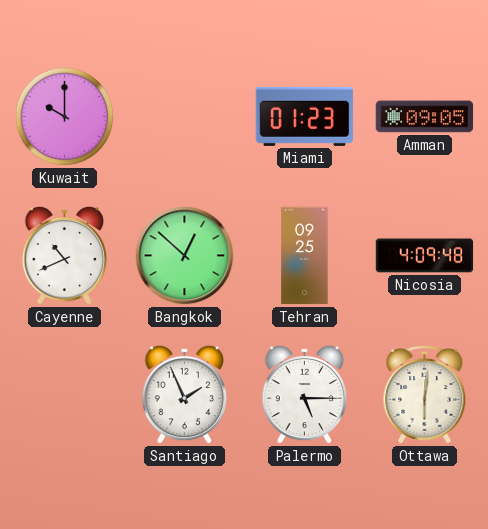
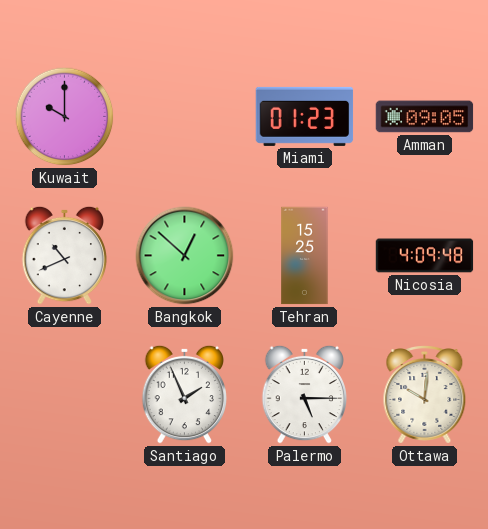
Tehran: 09:25 -> 15:25 (305, 256)
Ottawa: 6:01 -> 10:01 (425, 395)
